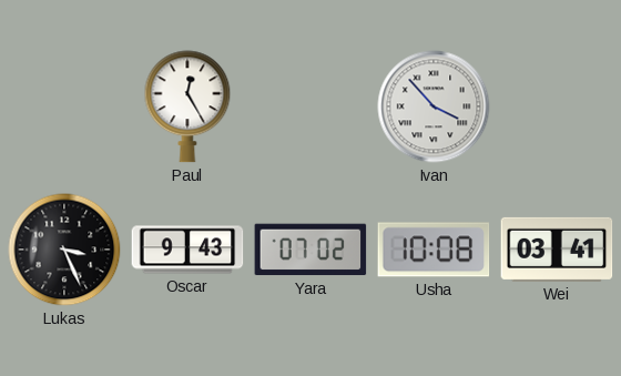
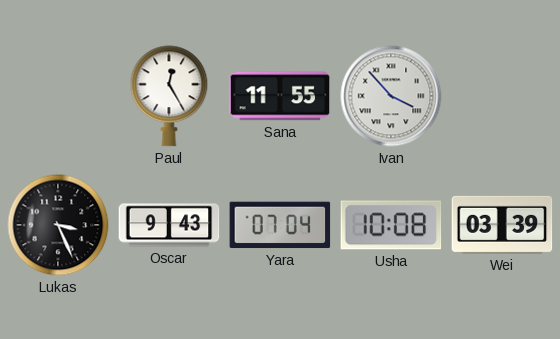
Sana: none -> 11:55 (280, 96)
Yara: 07:02 -> 07:04 (280, 225)
Wei: 03:41 -> 03:39 (502, 225)
